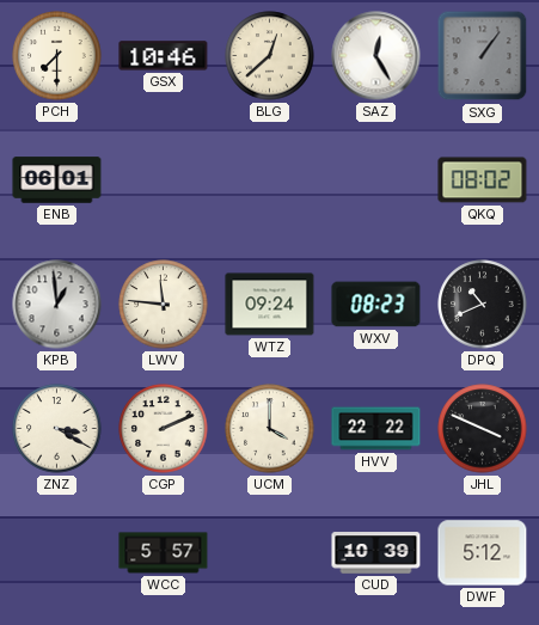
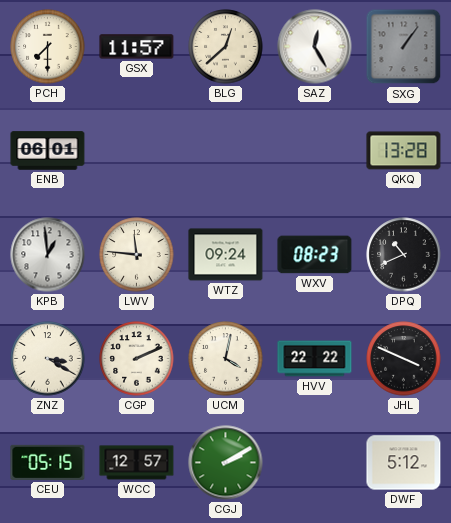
GSX: 10:46 -> 11:57 (137, 47)
QKQ: 08:02 -> 13:28 (404, 151)
UCM: 4:00 -> 4:02 (226, 359)
CEU: none -> 05:15 (48, 462)
WCC: 5:57 -> 12:57 (137, 463)
CGJ: none -> 2:10 (226, 463)
CUD: 10:39 -> none (376, 553)
